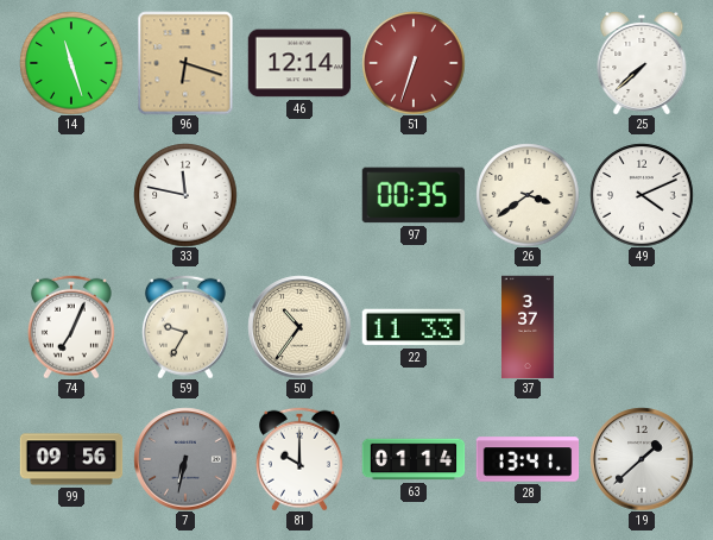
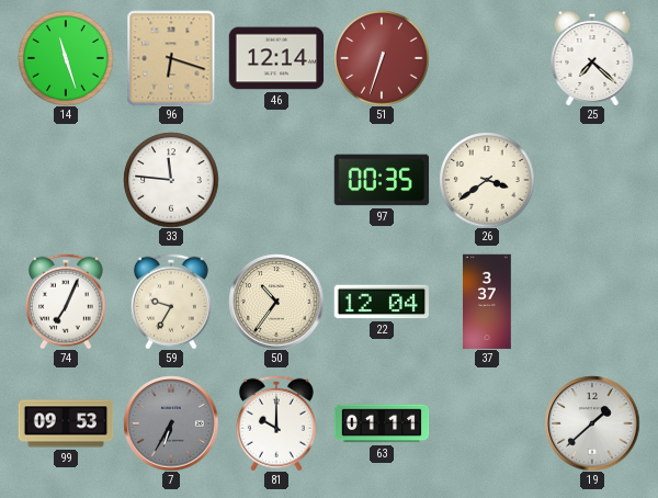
25: 7:38 -> 7:22 (592, 58)
33: 11:47 -> 11:46 (171, 180)
49: 4:11 -> none (642, 195)
22: 11:33 -> 12:04 (381, 302)
99: 09:56 -> 09:53 (66, 423)
7: 6:32 -> 6:35 (171, 423)
63: 01:14 -> 01:11 (382, 423)
28: 13:41 -> none (528, 459)
